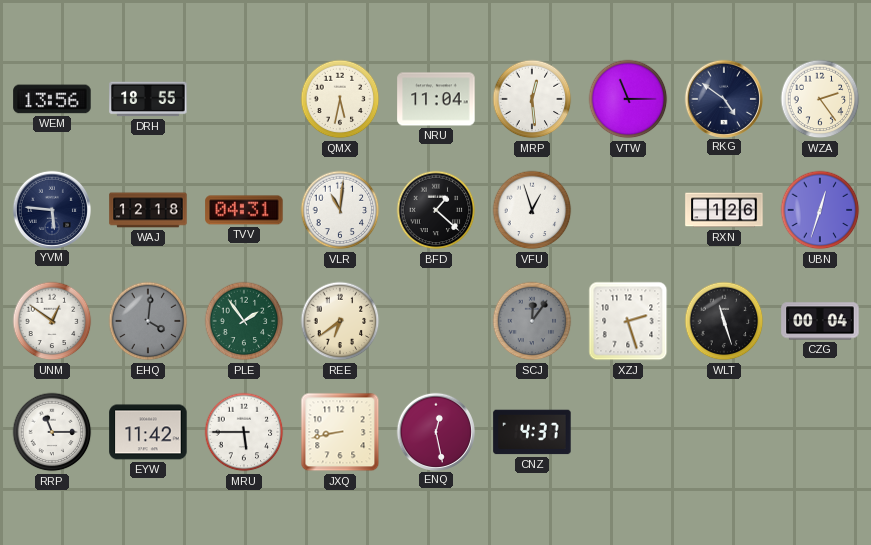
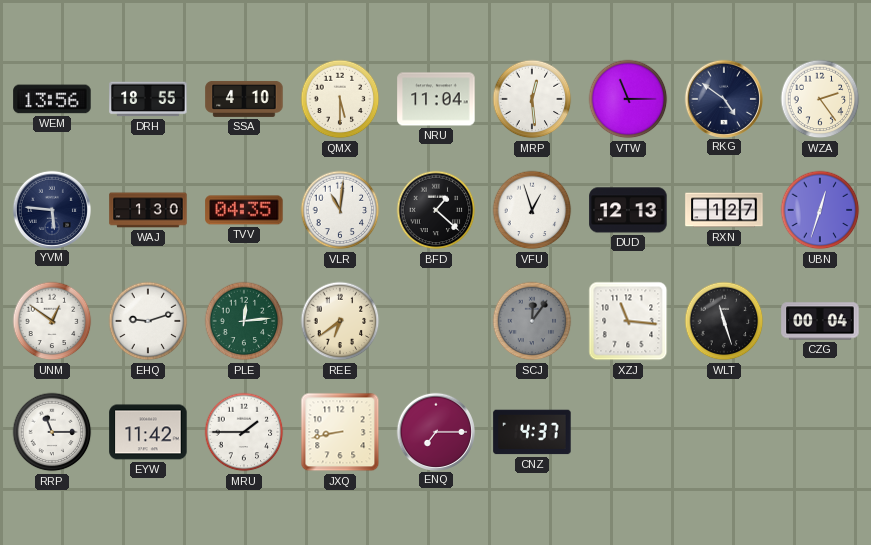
SSA: none -> 4:10 (244, 99)
QMX: 5:32 -> 5:30 (340, 99)
WAJ: 12:18 -> 1:30 (148, 210)
TVV: 04:31 -> 04:35 (244, 210)
DUD: none -> 12:13 (628, 210)
RXN: 1:26 -> 1:27 (724, 210)
EHQ: 4:01 -> 9:12 (148, 321)
EHQ dial: grey -> white (148, 321)
PLE: 1:54 -> 12:14 (244, 321)
XZJ: 2:27 -> 11:16 (628, 321)
MRU: 5:45 -> 1:45 (244, 432)
ENQ: 12:28 -> 7:15 (435, 431)
